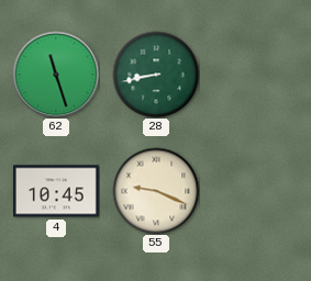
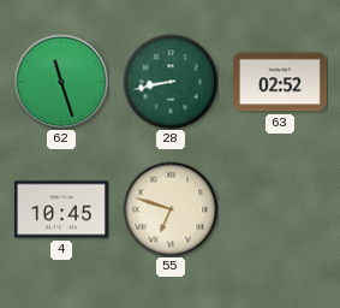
63: none -> 02:52 (280, 82)
55: 9:19 -> 6:48 (171, 209)
